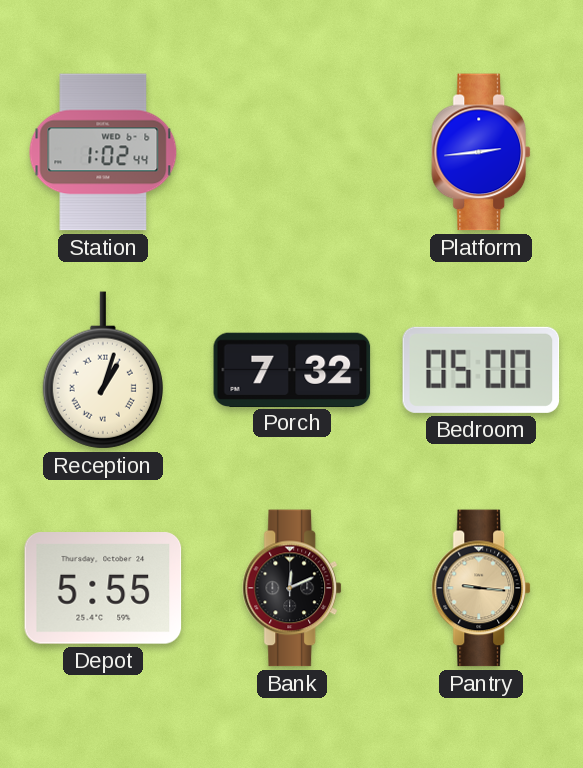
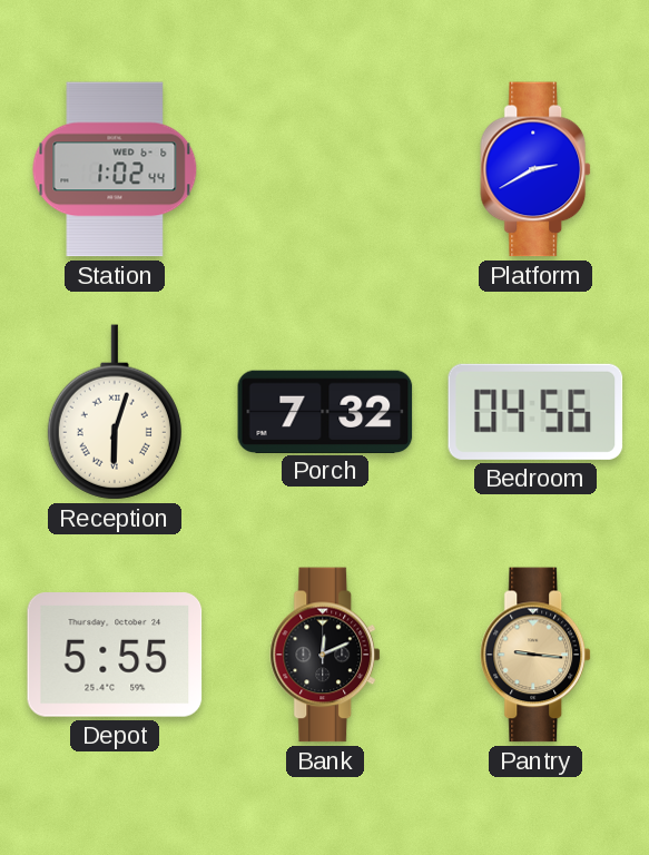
Platform: 2:44 -> 2:40 (537, 169)
Reception: 1:03 -> 6:03 (115, 412)
Bedroom: 05:00 -> 04:56 (535, 412)
